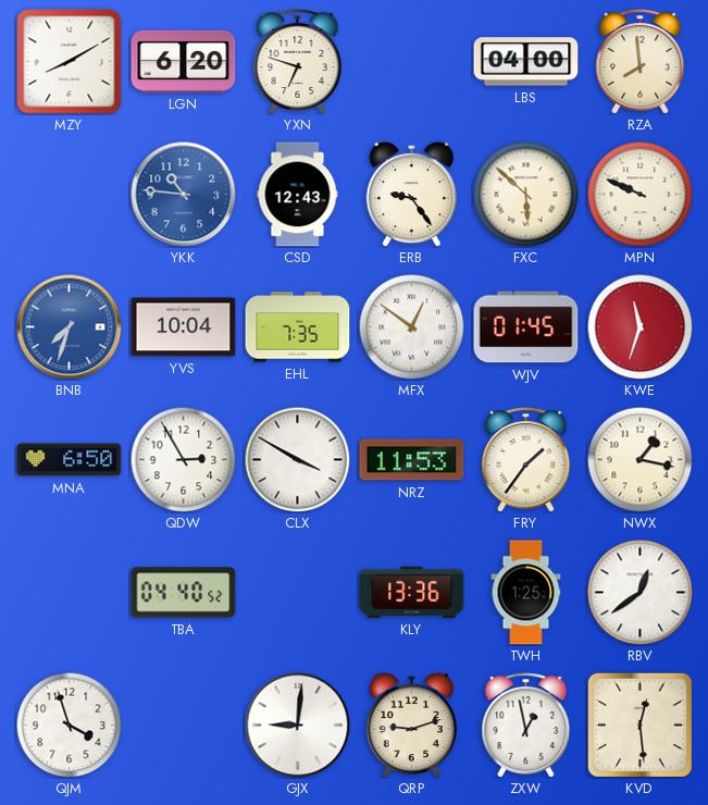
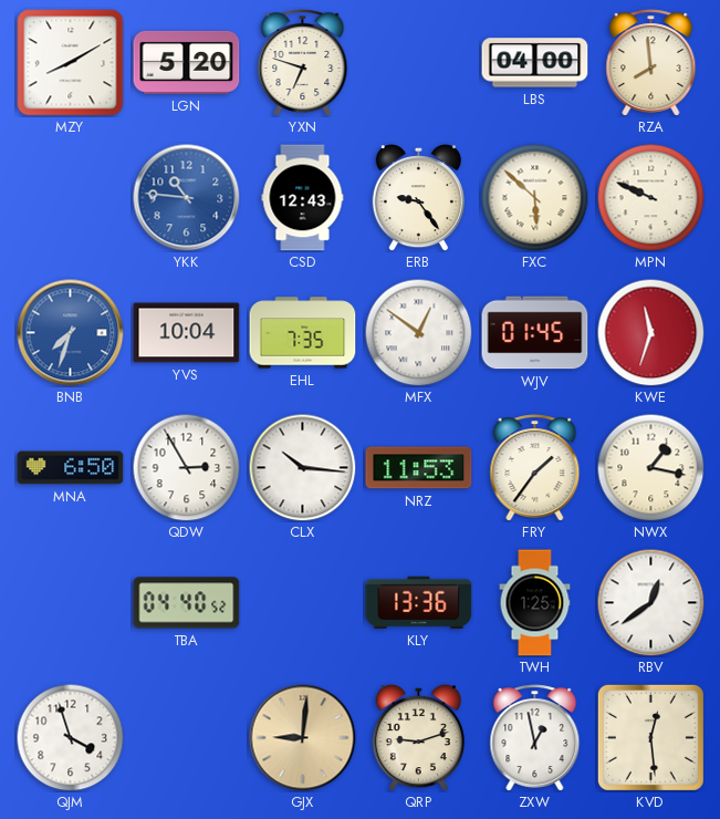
LGN: 6:20 -> 5:20 (187, 62)
CLX: 3:50 -> 10:16 (302, 467)
GJX dial: white -> champagne (303, 738)
